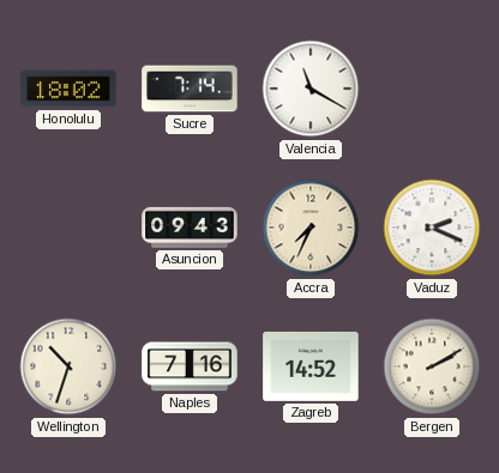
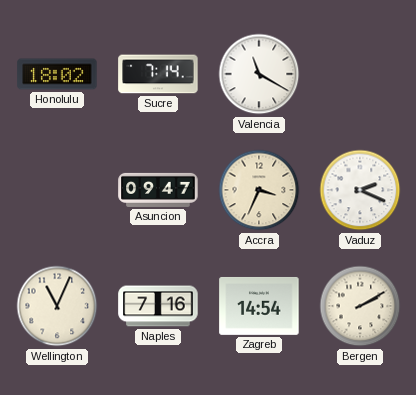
Asuncion: 09:43 -> 09:47 (158, 190)
Accra: 7:34 -> 3:34 (259, 190)
Wellington: 10:33 -> 11:04 (57, 306)
Zagreb: 14:52 -> 14:54 (259, 306)
